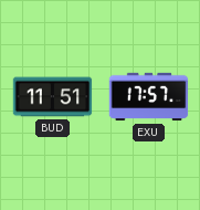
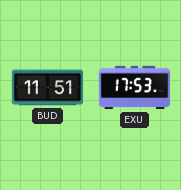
EXU: 17:57 -> 17:53 (135, 88)
